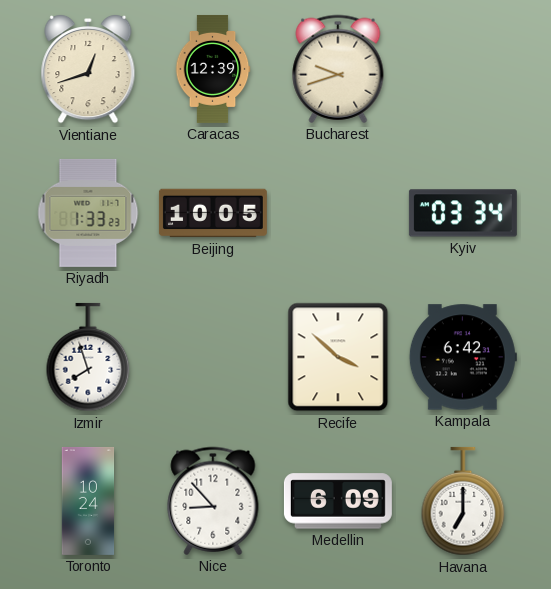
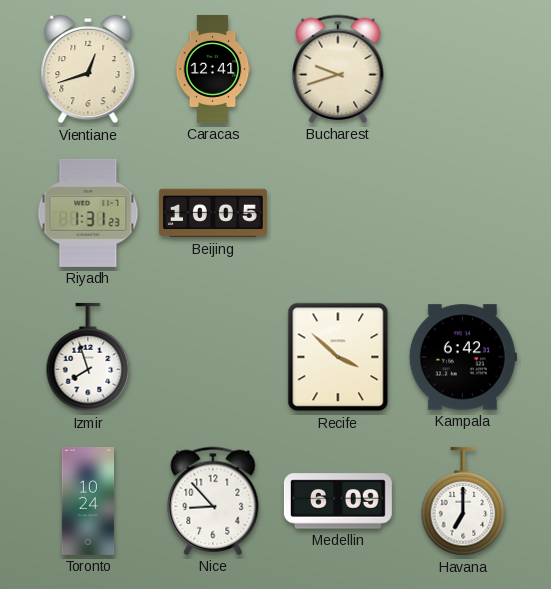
Caracas: 12:39 -> 12:41 (213, 69)
Riyadh: 1:33 -> 1:31 (88, 213)
Kyiv: 03:34 -> none (463, 213)
